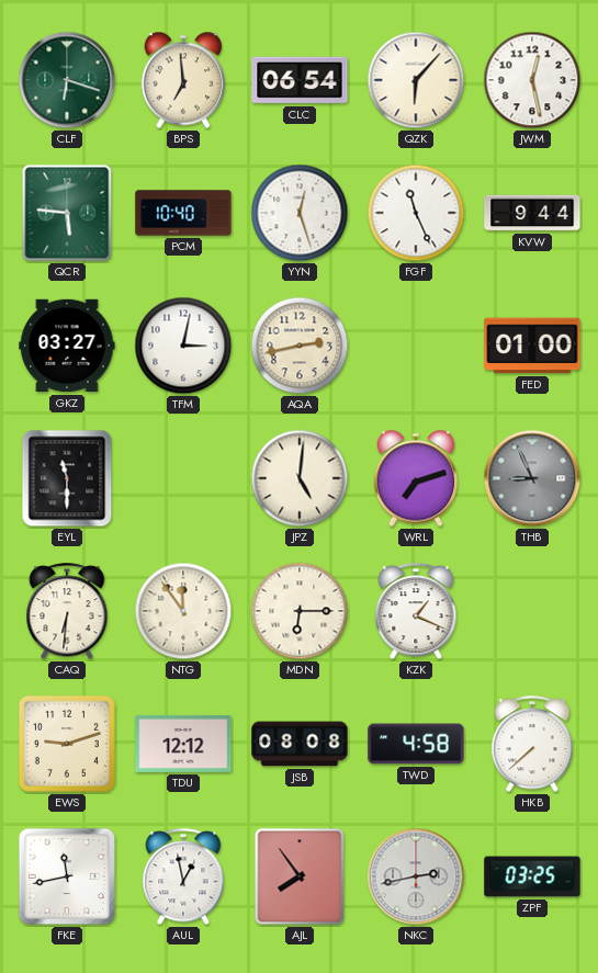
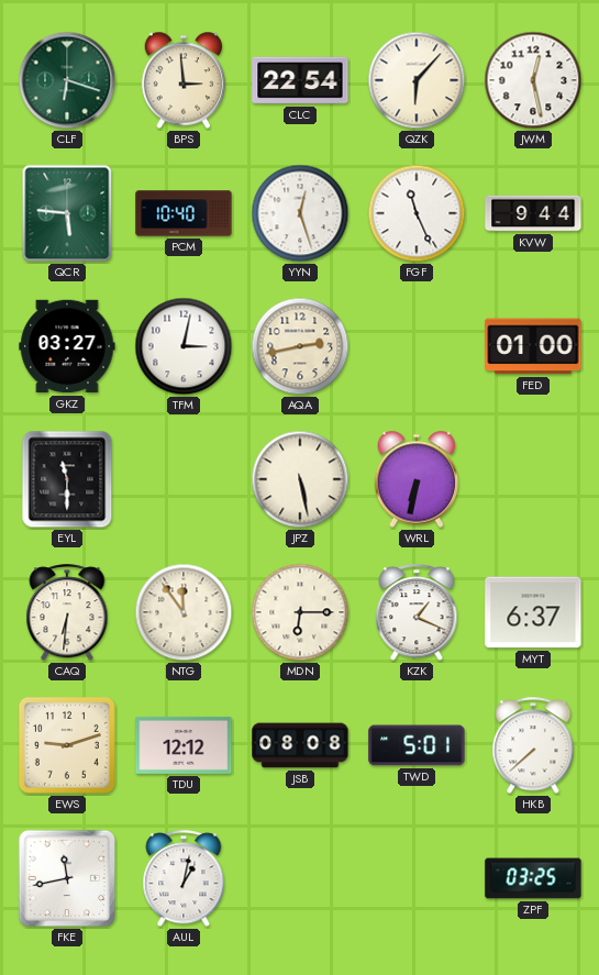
BPS: 6:59 -> 2:59 (184, 80)
CLC: 06:54 -> 22:54 (300, 80)
JPZ: 5:01 -> 5:28 (300, 479)
WRL: 7:12 -> 6:32 (417, 479)
THB: 8:56 -> none (532, 478)
MYT: none -> 6:37 (533, 612)
TWD: 4:58 -> 5:01 (417, 745)
AUL: 12:58 -> 1:02 (184, 879)
AJL: 7:54 -> none (300, 876)
NKC: 2:43 -> none (416, 876)
